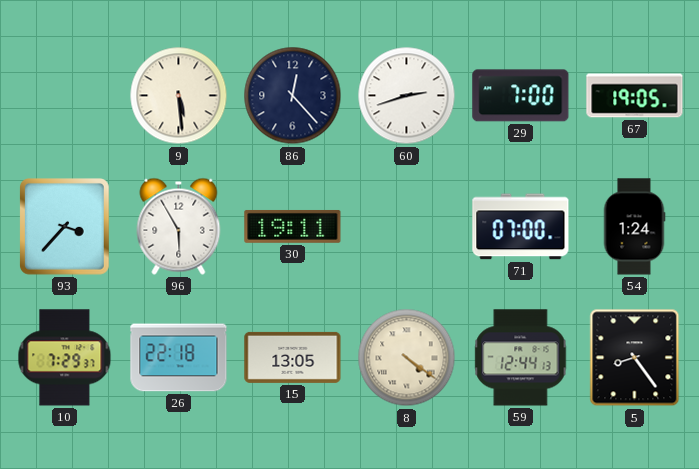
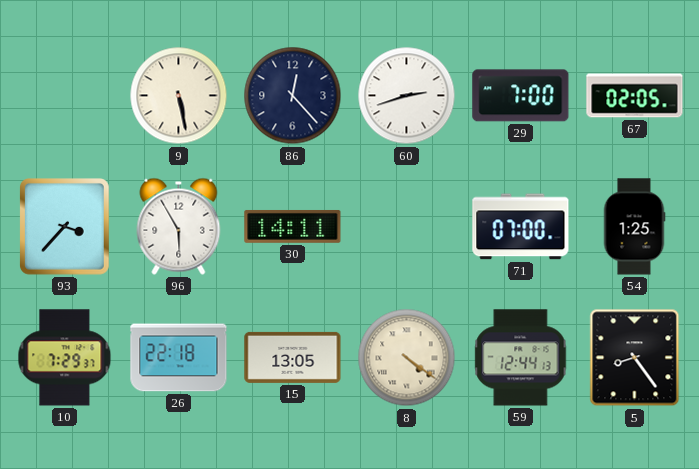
9: 5:29 -> 5:28 (179, 96)
67: 19:05 -> 02:05 (635, 96)
30: 19:11 -> 14:11 (293, 226)
54: 1:24 -> 1:25 (634, 227)
